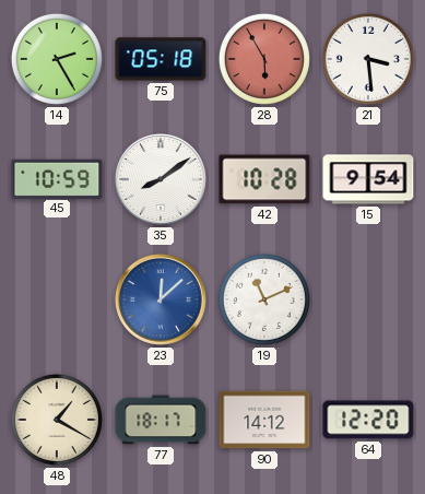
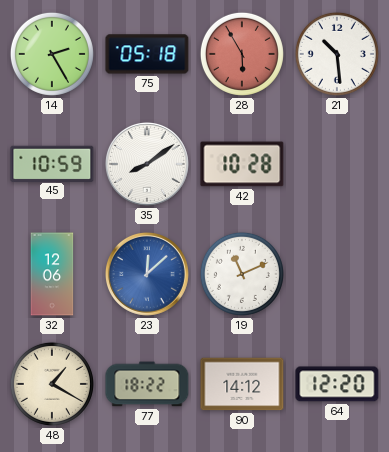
21: 3:29 -> 10:29 (337, 54)
15: 9:54 -> none (368, 179)
32: none -> 12:06 (52, 274)
77: 18:17 -> 18:22 (147, 384)
